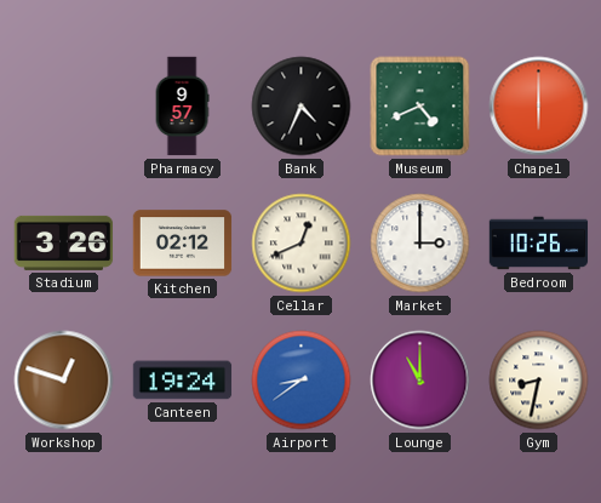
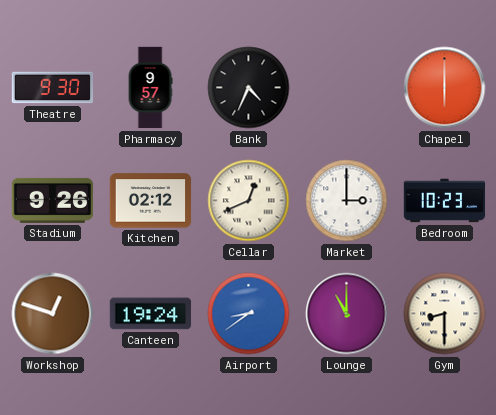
Theatre: none -> 9:30 (53, 88)
Museum: 4:41 -> none (420, 107)
Stadium: 3:26 -> 9:26 (53, 200)
Bedroom: 10:26 -> 10:23 (445, 201)
Gym: 8:32 -> 8:30 (445, 314)
